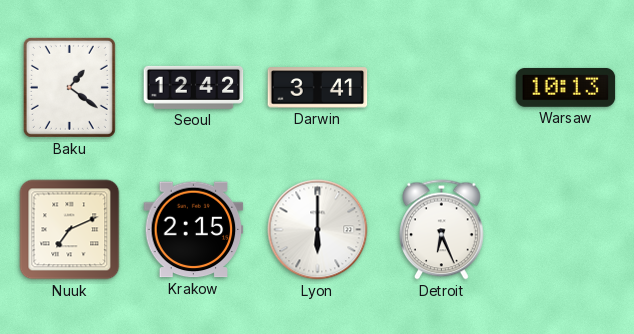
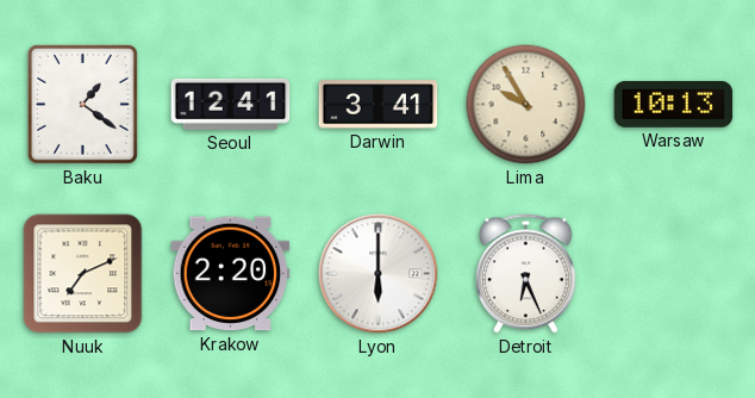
Seoul: 12:42 -> 12:41 (231, 104)
Lima: none -> 9:55 (526, 105)
Krakow: 2:15 -> 2:20 (231, 274)
